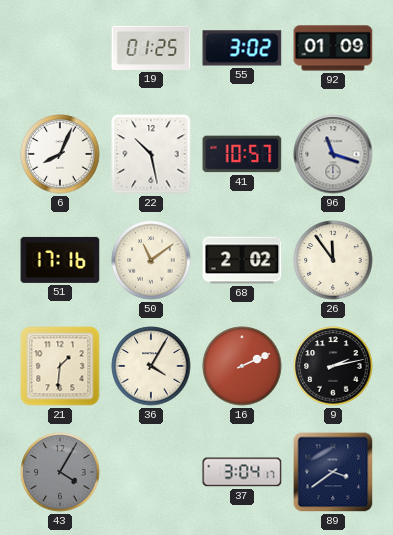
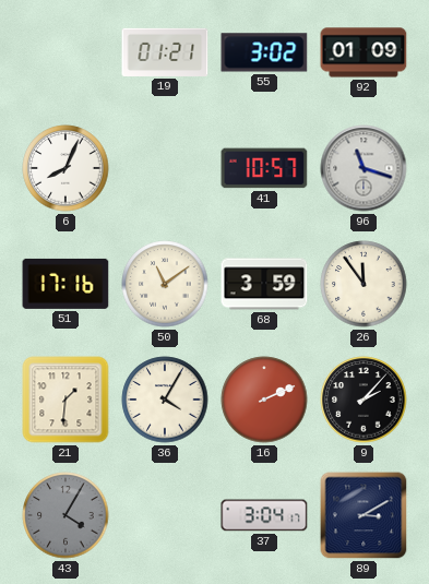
19: 01:25 -> 01:21 (165, 52)
22: 10:28 -> none (151, 154)
68: 2:02 -> 3:59 (264, 284)
9: 2:13 -> 2:07 (364, 400)
89: 3:39 -> 3:10 (364, 515)
